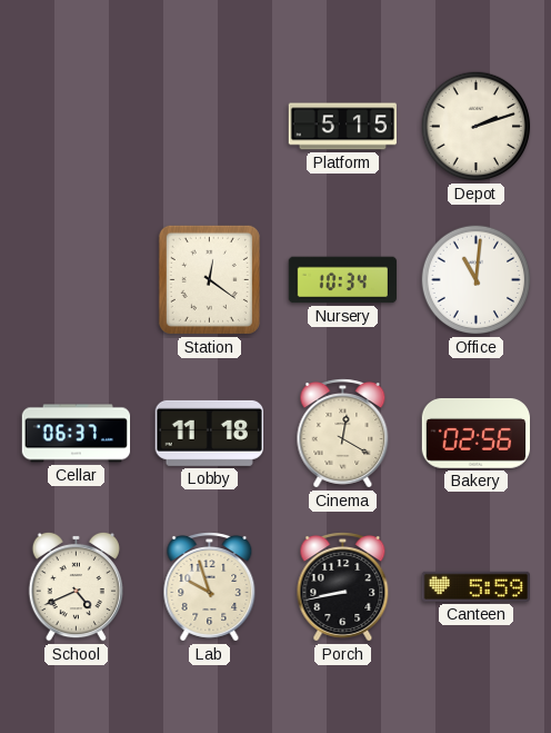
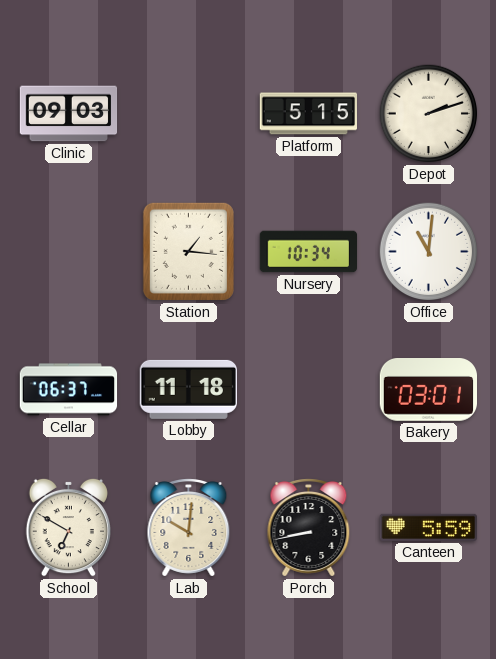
Clinic: none -> 09:03 (69, 114)
Station: 12:21 -> 1:16 (188, 251)
Cinema: 12:20 -> none (343, 434)
Bakery: 02:56 -> 03:01 (428, 390)
School: 4:41 -> 6:50 (68, 527)
Lab: 9:57 -> 10:01 (189, 528)
